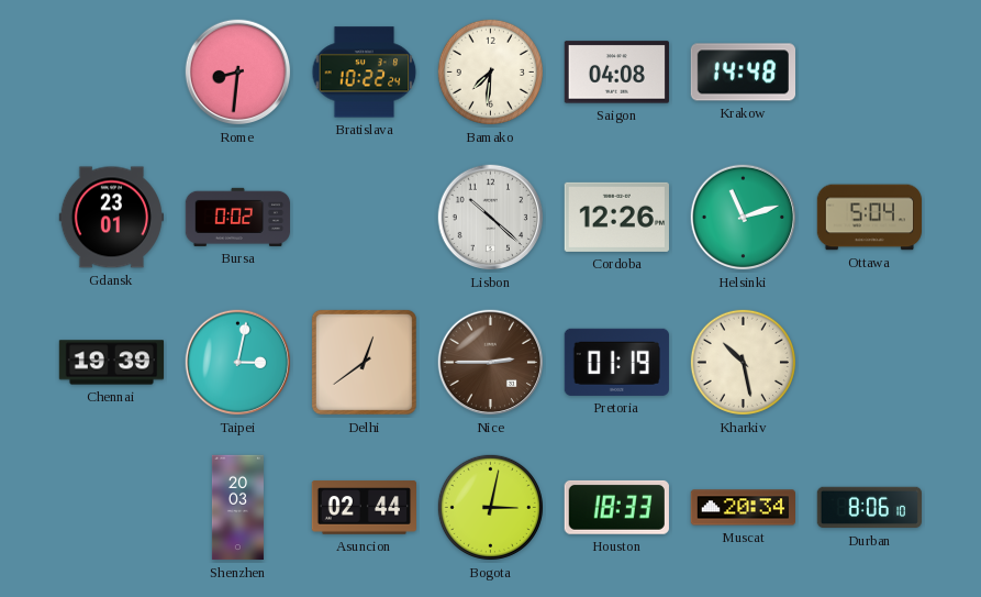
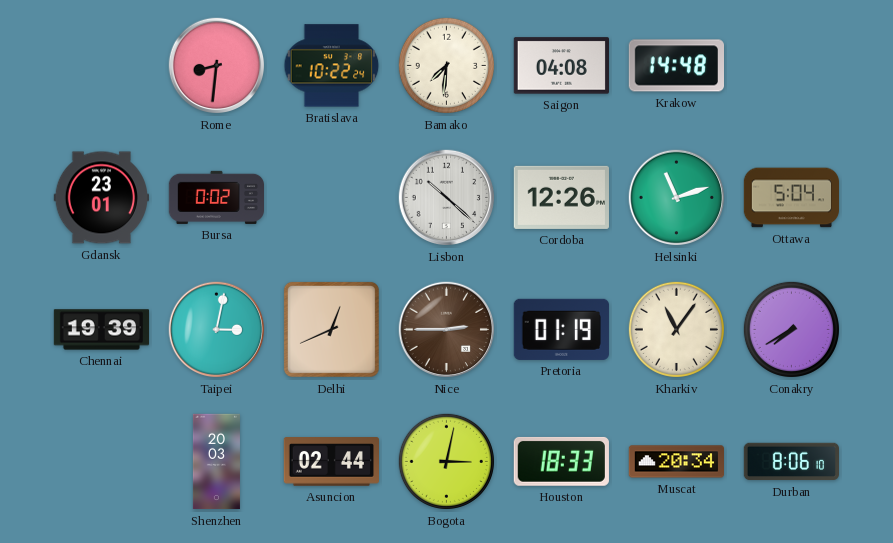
Delhi: 12:39 -> 12:41 (331, 329)
Kharkiv: 10:28 -> 11:06 (676, 329)
Conakry: none -> 7:40 (791, 329)
